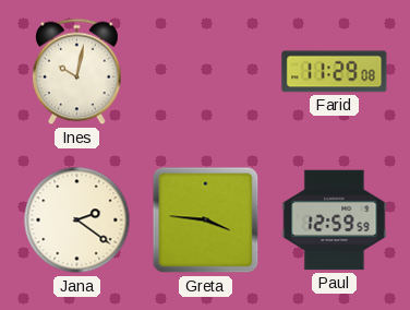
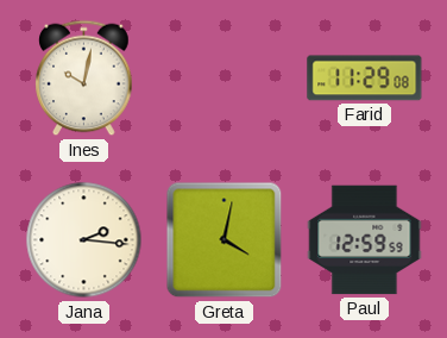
Jana: 2:21 -> 2:16 (84, 240)
Greta: 3:46 -> 4:02 (225, 240)
